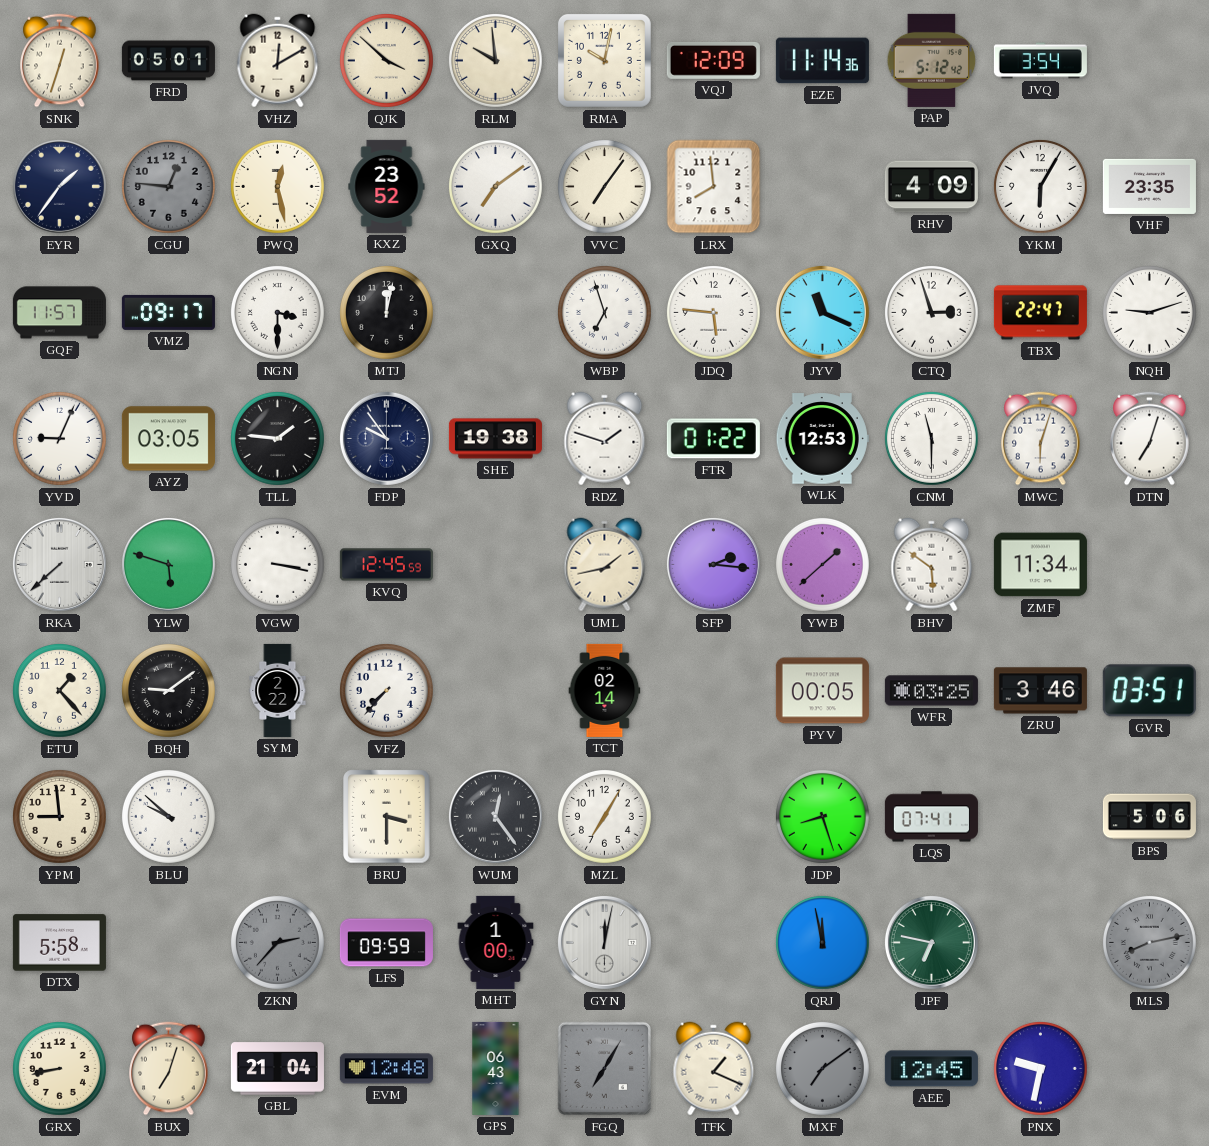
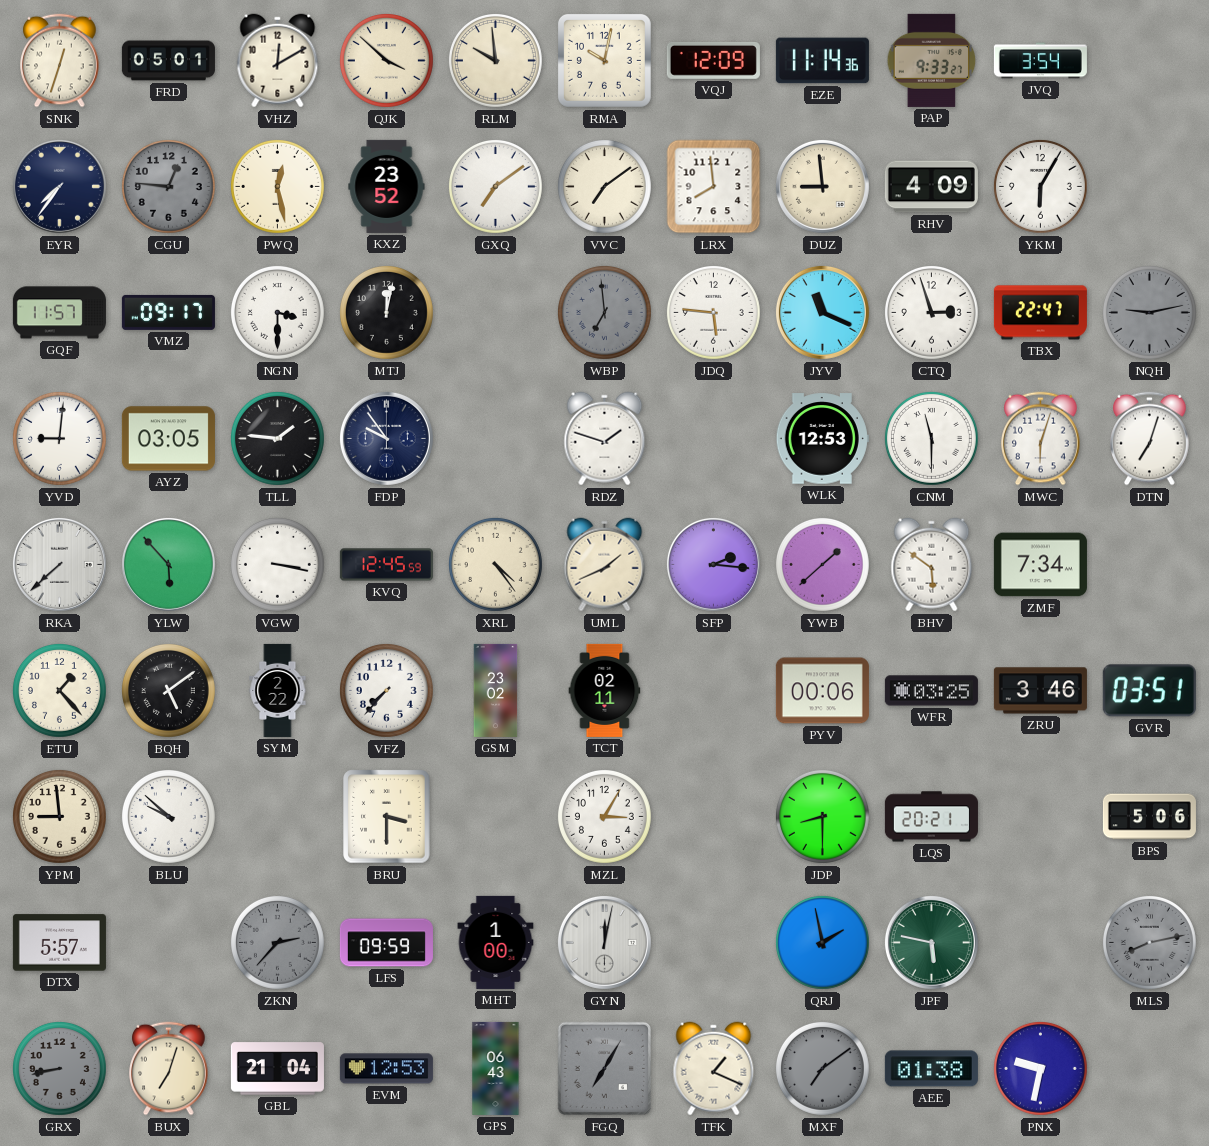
PAP: 5:12 -> 9:33 (932, 60)
EYR: 1:36 -> 7:36 (59, 186)
VVC: 7:06 -> 7:09 (604, 186)
DUZ: none -> 8:59 (822, 186)
VHF: 23:35 -> none (1149, 186)
WBP: 6:57 -> 6:59 (604, 312)
WBP dial: white -> grey (604, 312)
NQH: 9:12 -> 9:13 (1149, 312)
NQH dial: white -> grey (1149, 312)
YVD: 9:04 -> 9:01 (59, 438)
SHE: 19:38 -> none (495, 439)
FTR: 01:22 -> none (713, 439)
YLW: 5:48 -> 5:53 (168, 564)
XRL: none -> 4:24 (495, 564)
UML: 1:43 -> 1:41 (605, 565)
ZMF: 11:34 -> 7:34 (1040, 565)
BQH: 9:09 -> 5:09 (168, 690)
GSM: none -> 23:02 (496, 690)
TCT: 02:14 -> 02:11 (605, 690)
PYV: 00:05 -> 00:06 (822, 691)
WUM: 12:24 -> none (495, 816)
MZL: 7:05 -> 3:05 (604, 816)
JDP: 8:27 -> 8:30 (822, 816)
LQS: 07:41 -> 20:21 (931, 817)
DTX: 5:58 -> 5:57 (59, 943)
QRJ: 11:58 -> 1:58 (822, 942)
JPF: 6:47 -> 5:47 (931, 942)
GRX dial: cream -> grey (59, 1068)
EVM: 12:48 -> 12:53 (386, 1069)
AEE: 12:45 -> 01:38 (931, 1069)
